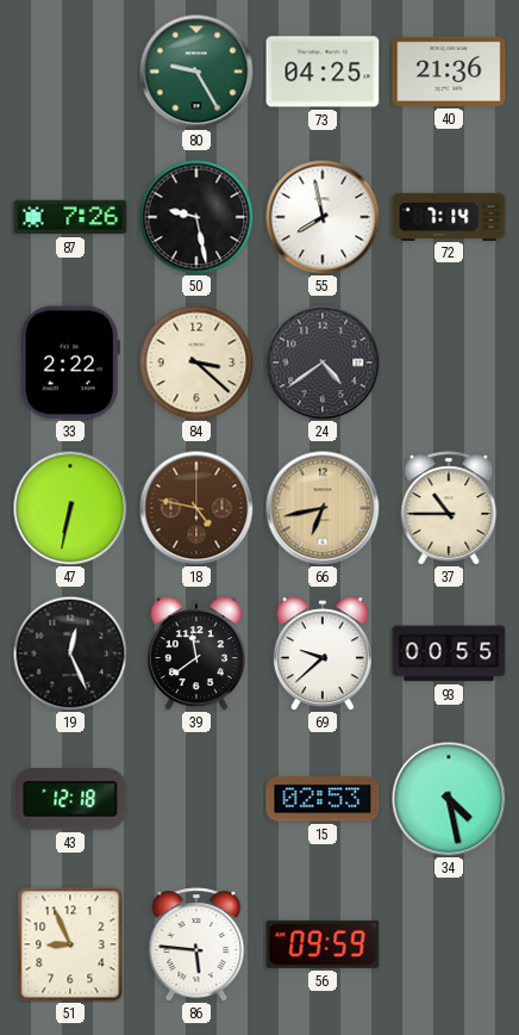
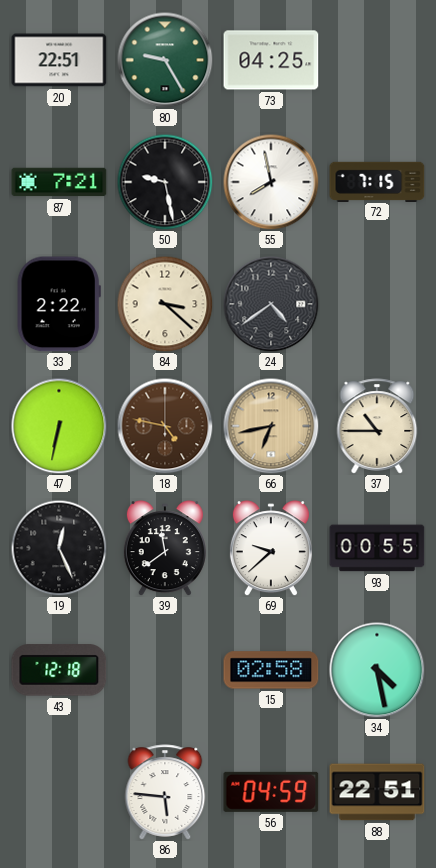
20: none -> 22:51 (59, 60)
40: 21:36 -> none (449, 72)
87: 7:26 -> 7:21 (59, 182)
72: 7:14 -> 7:15 (377, 181)
15: 02:53 -> 02:58 (271, 670)
51: 8:56 -> none (70, 944)
56: 09:59 -> 04:59 (271, 792)
88: none -> 22:51 (377, 792)
